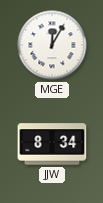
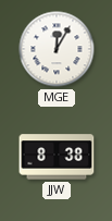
JJW: 8:34 -> 8:38 (57, 157)
